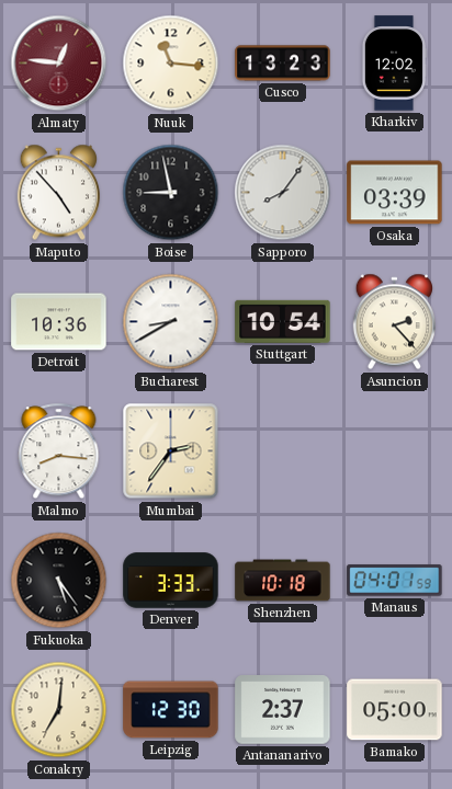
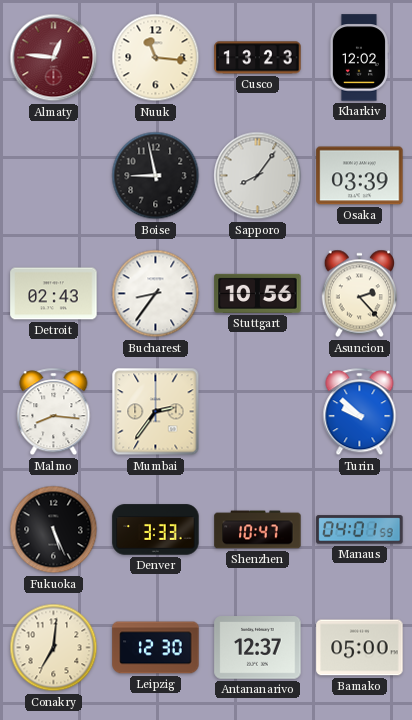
Maputo: 4:53 -> none (58, 193)
Detroit: 10:36 -> 02:43 (54, 294)
Bucharest: 8:40 -> 8:36 (156, 294)
Stuttgart: 10:54 -> 10:56 (258, 293)
Turin: none -> 9:52 (360, 412)
Fukuoka: 5:24 -> 5:26 (54, 530)
Shenzhen: 10:18 -> 10:47 (258, 530)
Antananarivo: 2:37 -> 12:37 (258, 648)
